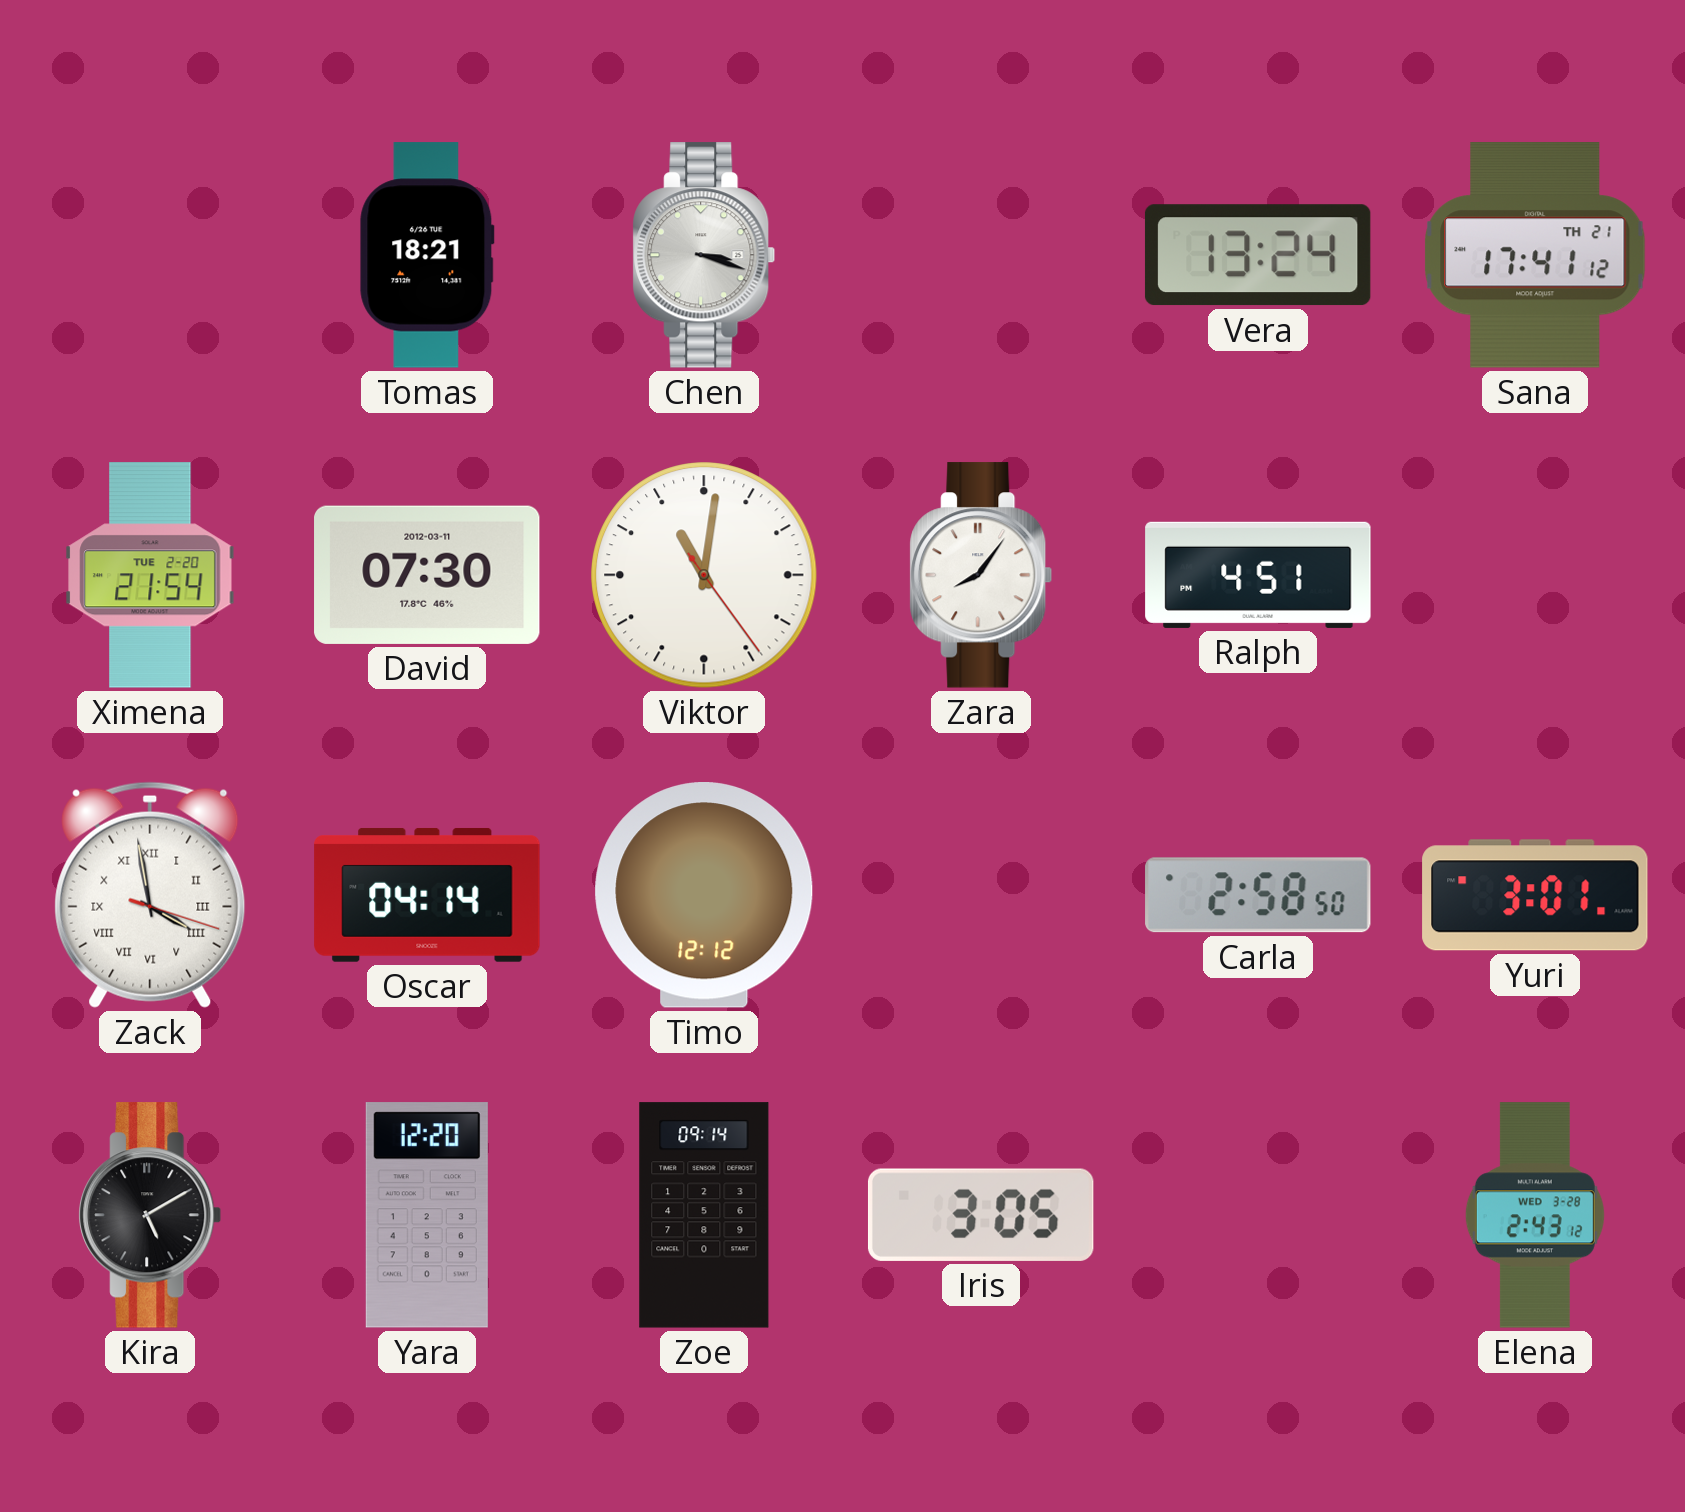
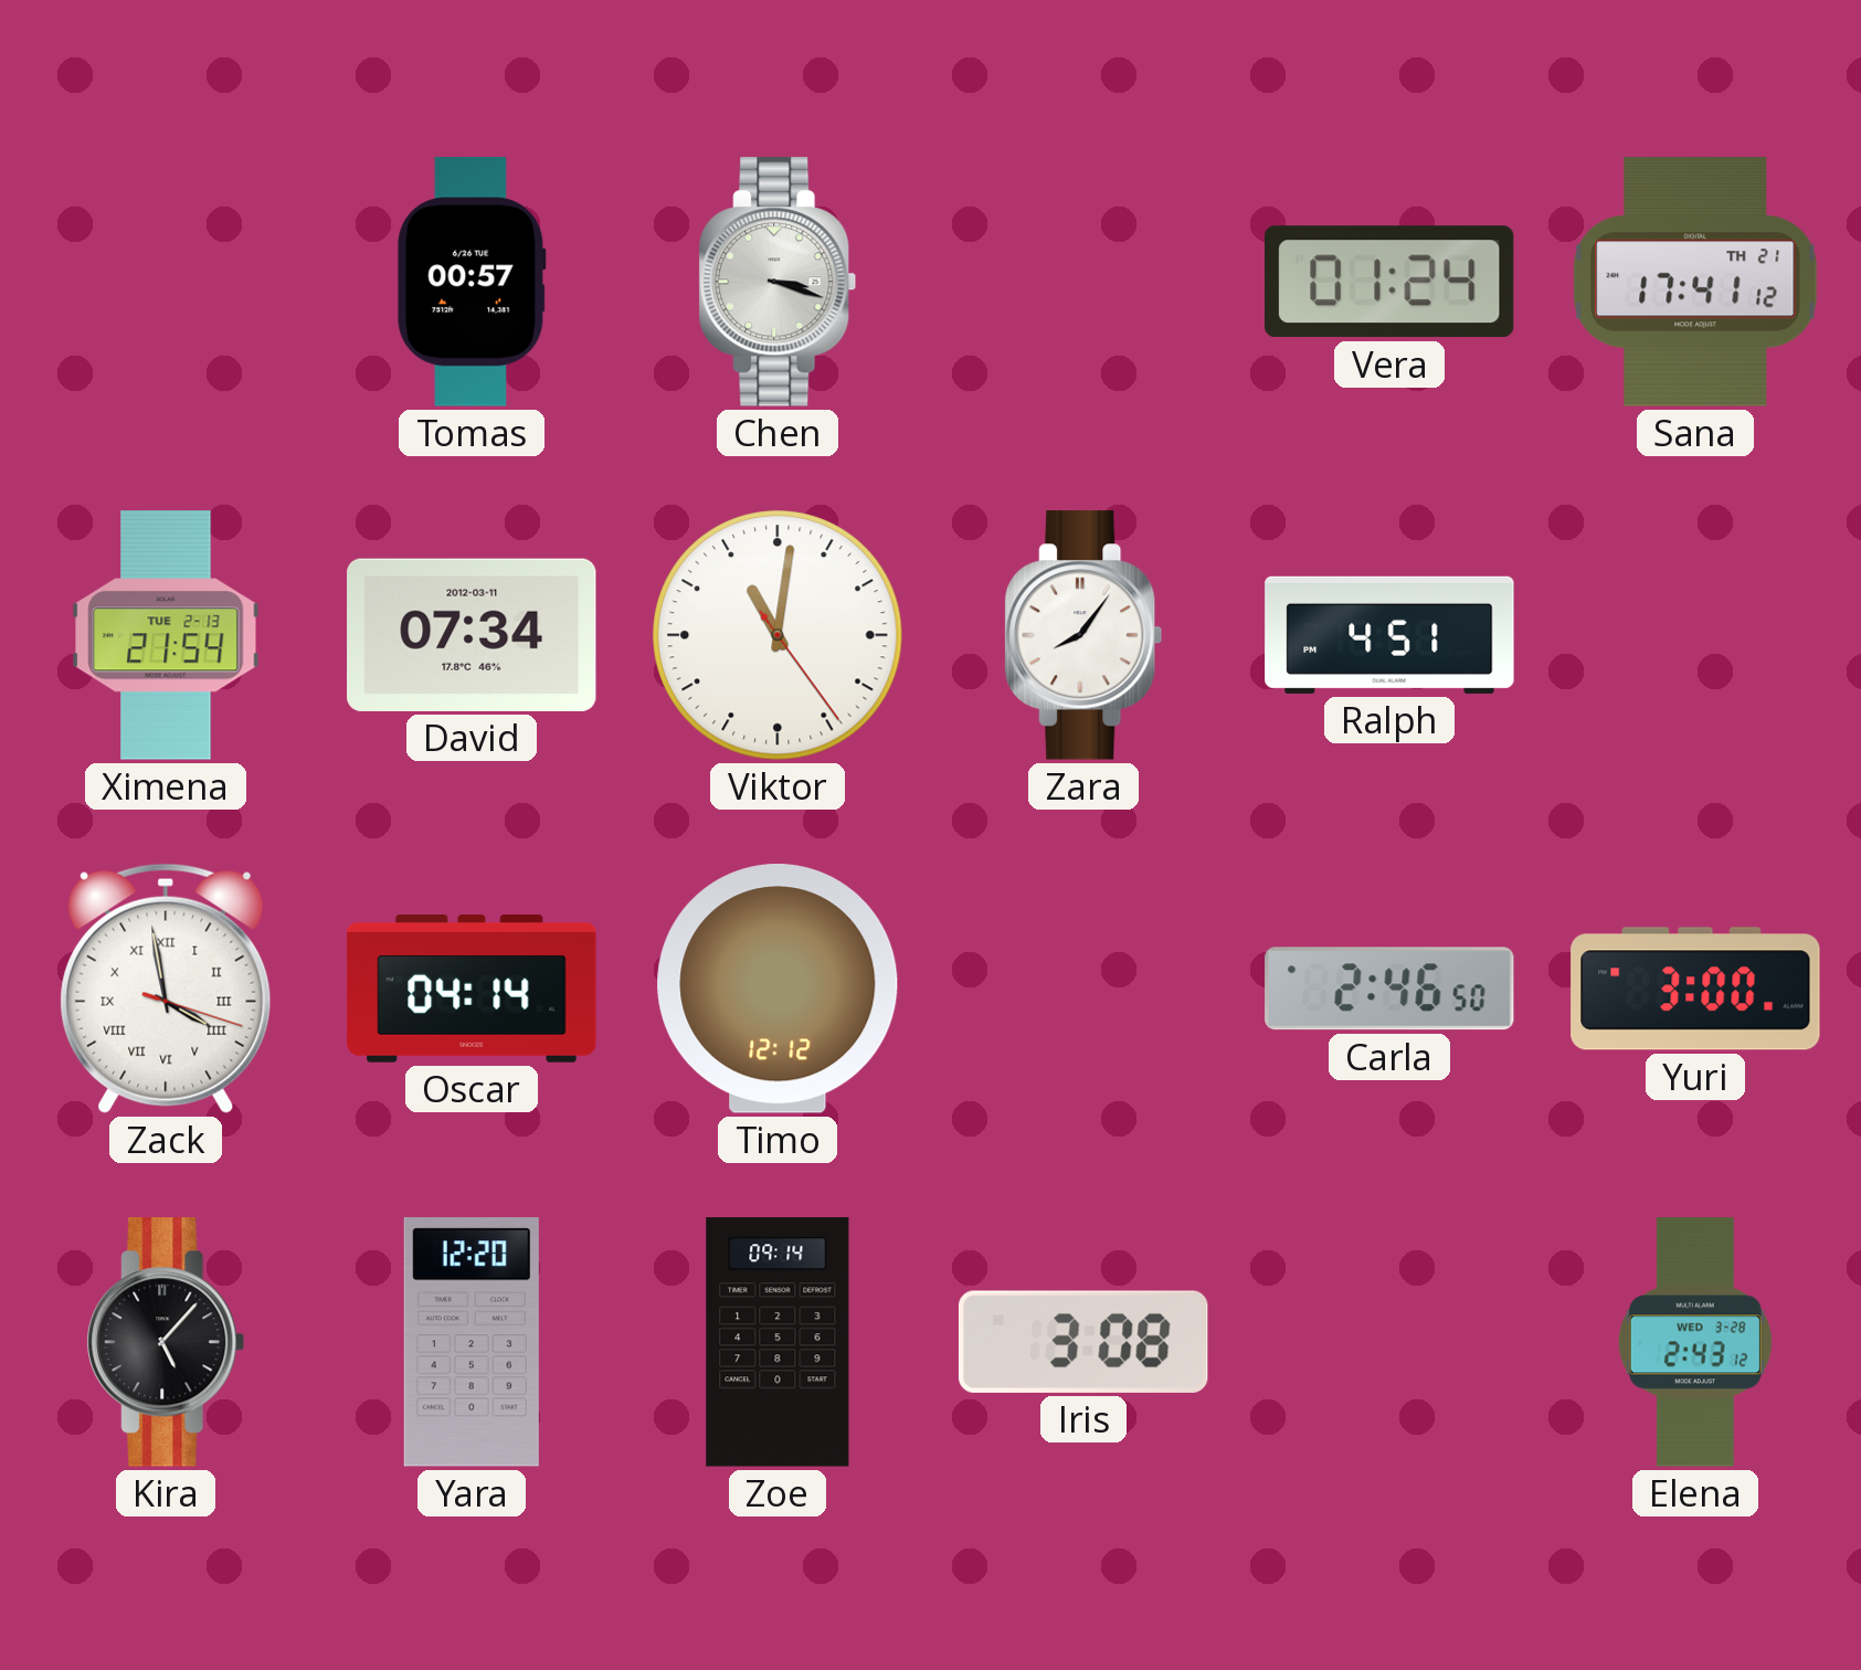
Tomas: 18:21 -> 00:57 (472, 282)
Vera: 13:24 -> 01:24 (1389, 282)
Ximena date: TUE 2-20 -> TUE 2-13 (166, 635)
David: 07:30 -> 07:34 (472, 635)
Carla: 2:58 -> 2:46 (1389, 989)
Yuri: 3:01 -> 3:00 (1695, 989)
Kira: 5:10 -> 5:07 (166, 1342)
Iris: 3:05 -> 3:08 (1083, 1342)
